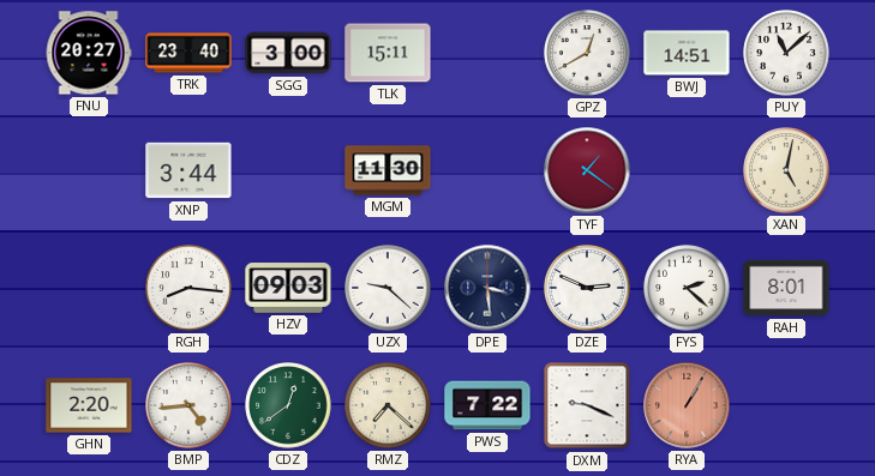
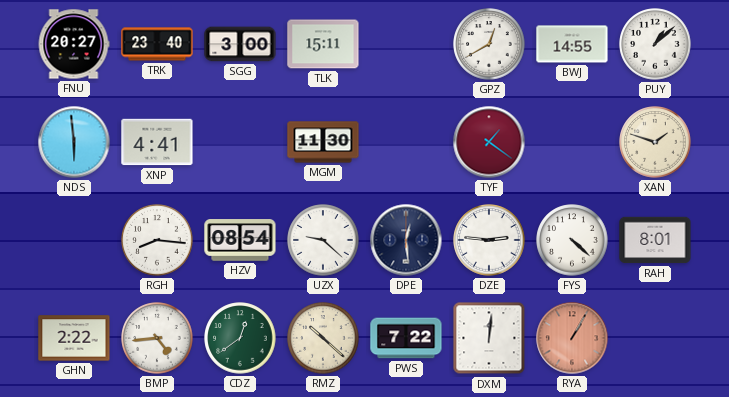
BWJ: 14:51 -> 14:55 (572, 44)
PUY: 11:08 -> 1:08 (655, 44)
NDS: none -> 5:59 (74, 142)
XNP: 3:44 -> 4:41 (157, 142)
XAN: 5:02 -> 1:48 (655, 142)
HZV: 09:03 -> 08:54 (240, 240)
DPE: 3:29 -> 12:29 (406, 240)
DZE: 2:49 -> 2:46 (489, 240)
FYS: 2:22 -> 4:22 (572, 240)
GHN: 2:20 -> 2:22 (74, 338)
RMZ: 7:22 -> 10:22 (323, 338)
DXM: 9:19 -> 12:01 (489, 338)
